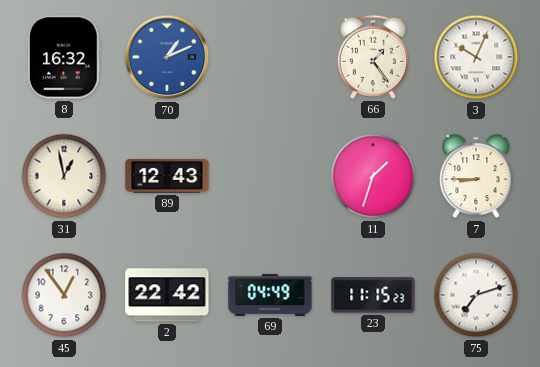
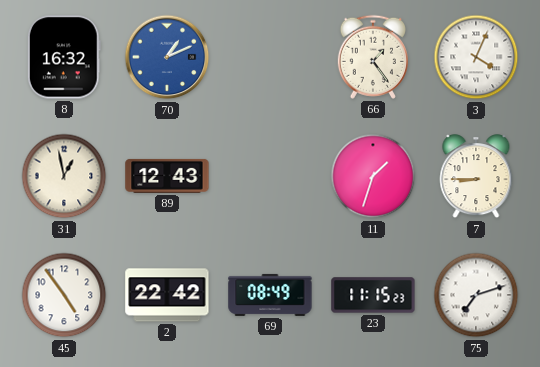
3: 10:04 -> 4:04 (476, 57)
45: 12:54 -> 4:54 (64, 295)
69: 04:49 -> 08:49 (270, 295)
